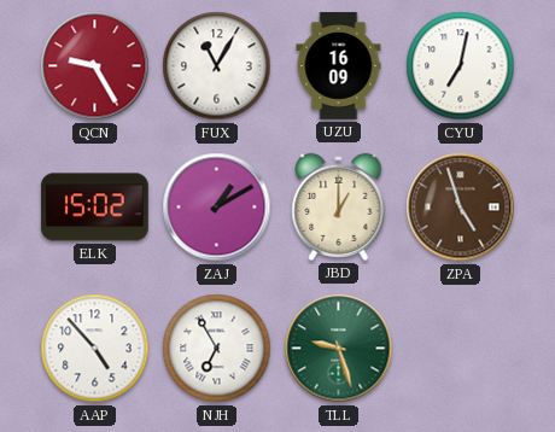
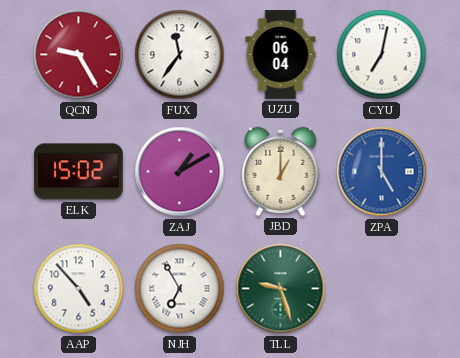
FUX: 11:05 -> 11:36 (180, 55)
UZU: 16:09 -> 06:04 (281, 55)
ZPA: 4:57 -> 5:00 (382, 172)
ZPA dial: brown -> blue (382, 172)
